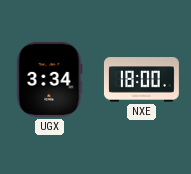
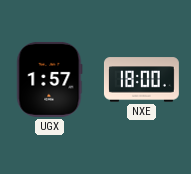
UGX: 3:34 -> 1:57 (50, 79)
